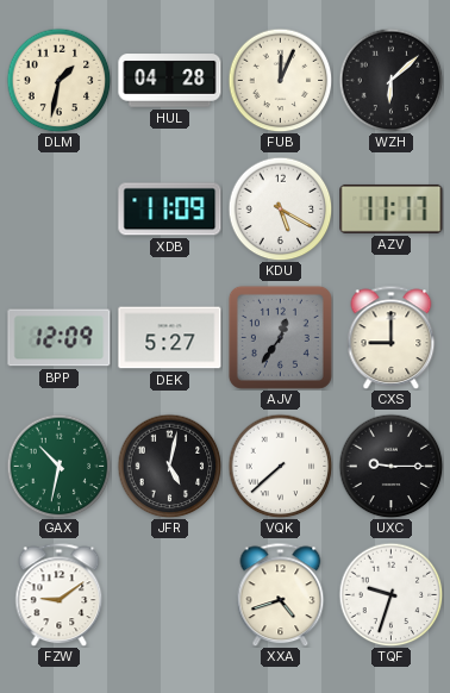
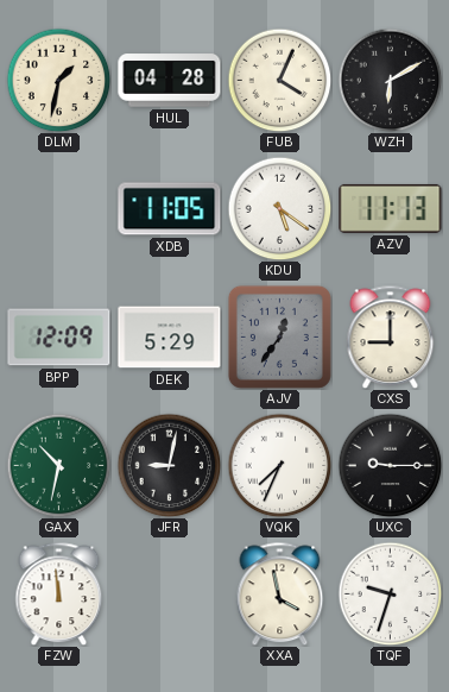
FUB: 12:04 -> 4:04 (279, 80)
WZH: 6:08 -> 6:10 (390, 80)
XDB: 11:09 -> 11:05 (170, 209)
KDU: 5:20 -> 5:21 (279, 208)
AZV: 11:17 -> 11:13 (391, 208)
DEK: 5:27 -> 5:29 (170, 338)
JFR: 5:02 -> 9:02 (169, 465)
VQK: 7:38 -> 7:34 (279, 465)
FZW: 9:09 -> 11:59 (59, 593)
XXA: 4:42 -> 3:58 (280, 593)
